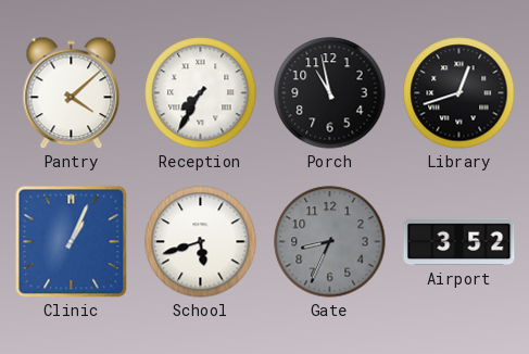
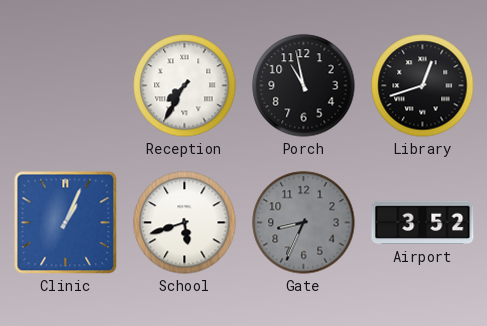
Pantry: 4:08 -> none (72, 93)
